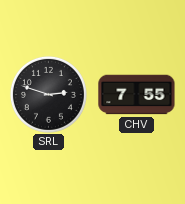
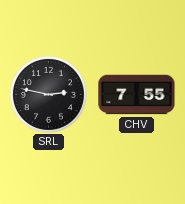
SRL: 2:48 -> 2:47 (48, 94)
